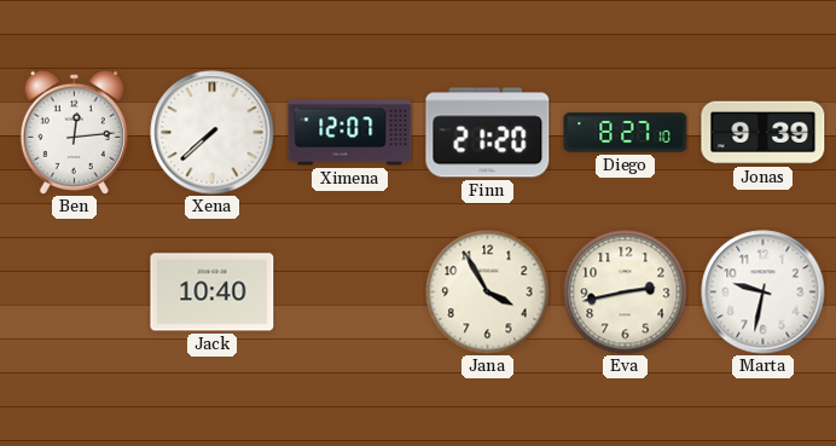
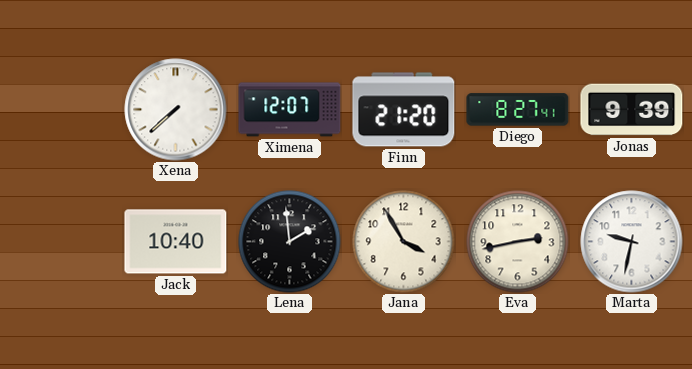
Ben: 12:14 -> none (74, 132)
Diego: 8:27:10 -> 8:27:41 (518, 110)
Lena: none -> 1:59 (290, 242)
